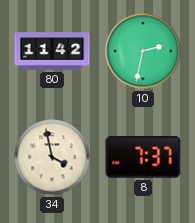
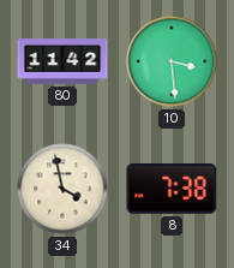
10: 2:32 -> 3:29 (172, 61)
8: 7:37 -> 7:38 (172, 190)
